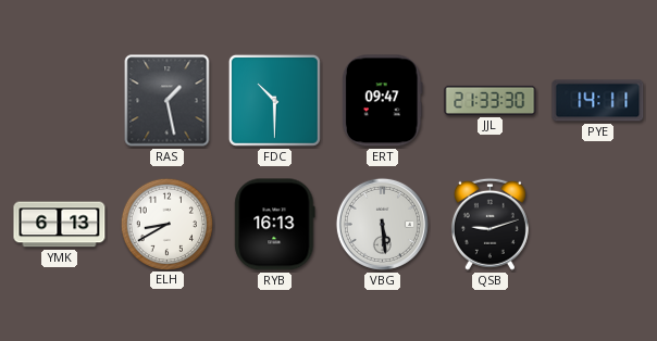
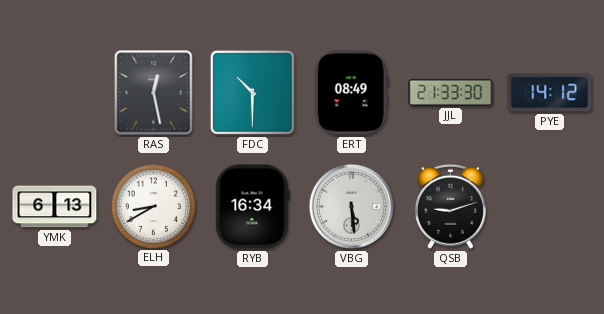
RAS: 1:28 -> 12:28 (154, 93)
ERT: 09:47 -> 08:49 (351, 93)
PYE: 14:11 -> 14:12 (550, 93)
RYB: 16:13 -> 16:34 (253, 207)
